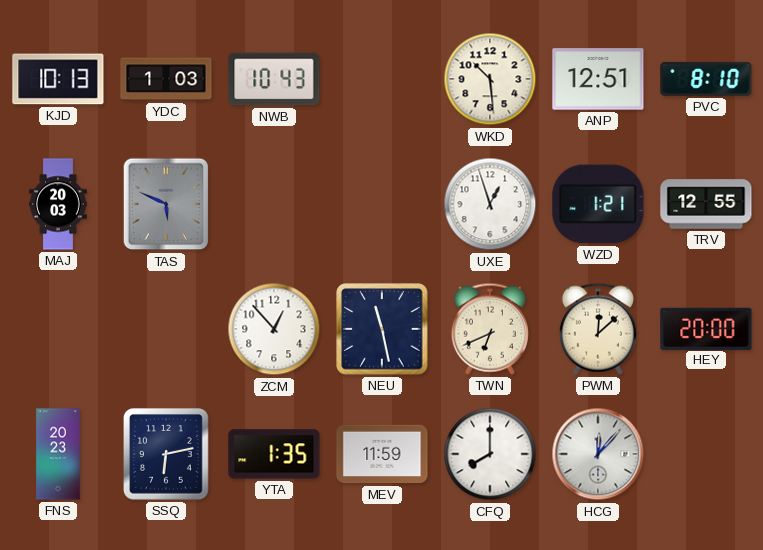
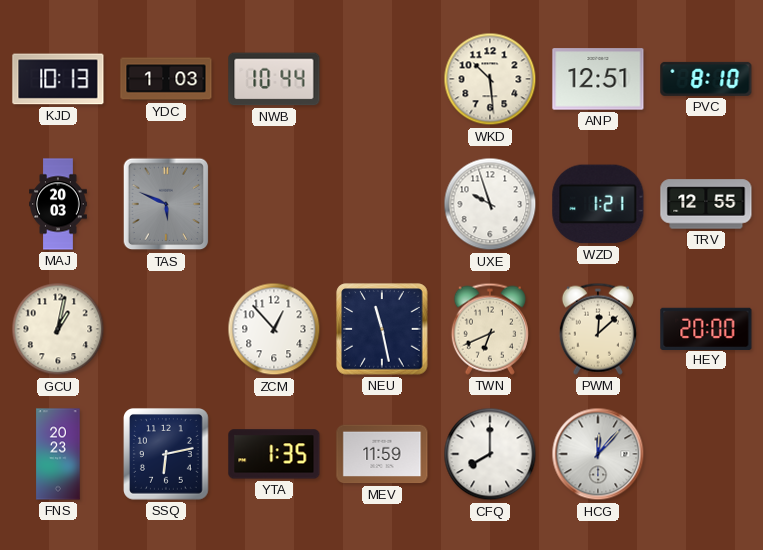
NWB: 10:43 -> 10:44 (274, 79)
UXE: 12:57 -> 9:57 (490, 204)
GCU: none -> 1:02 (58, 329)
